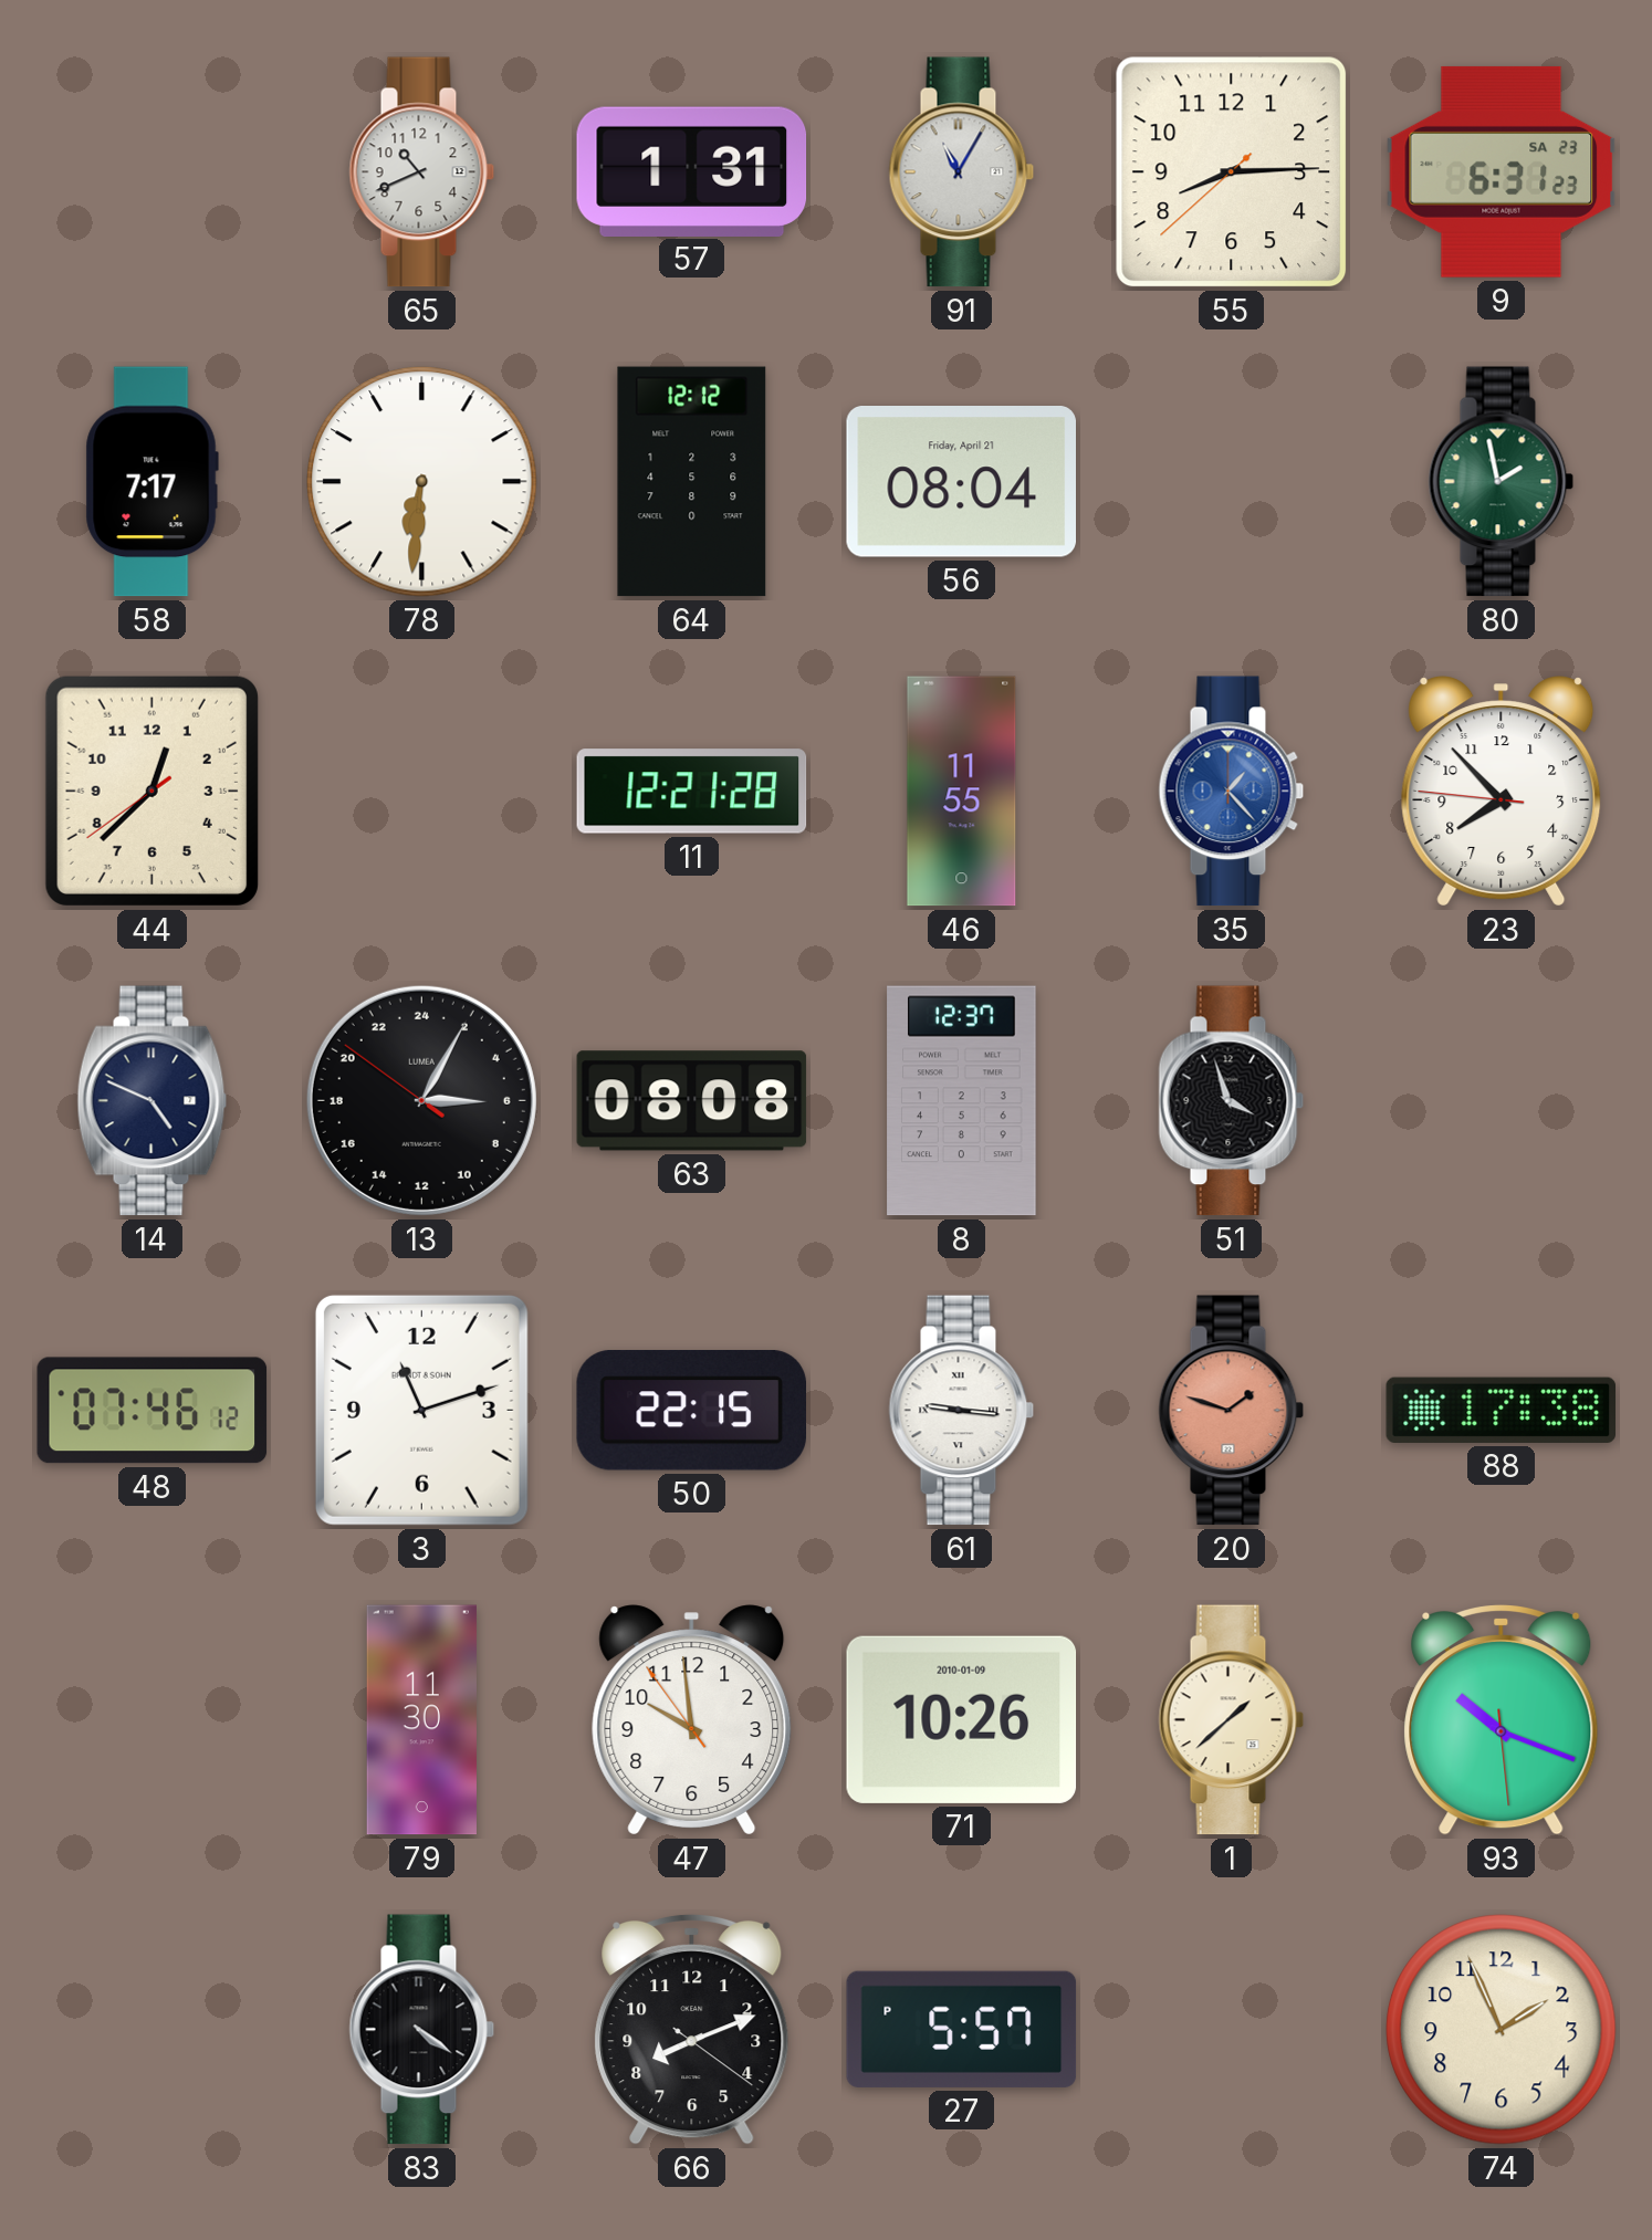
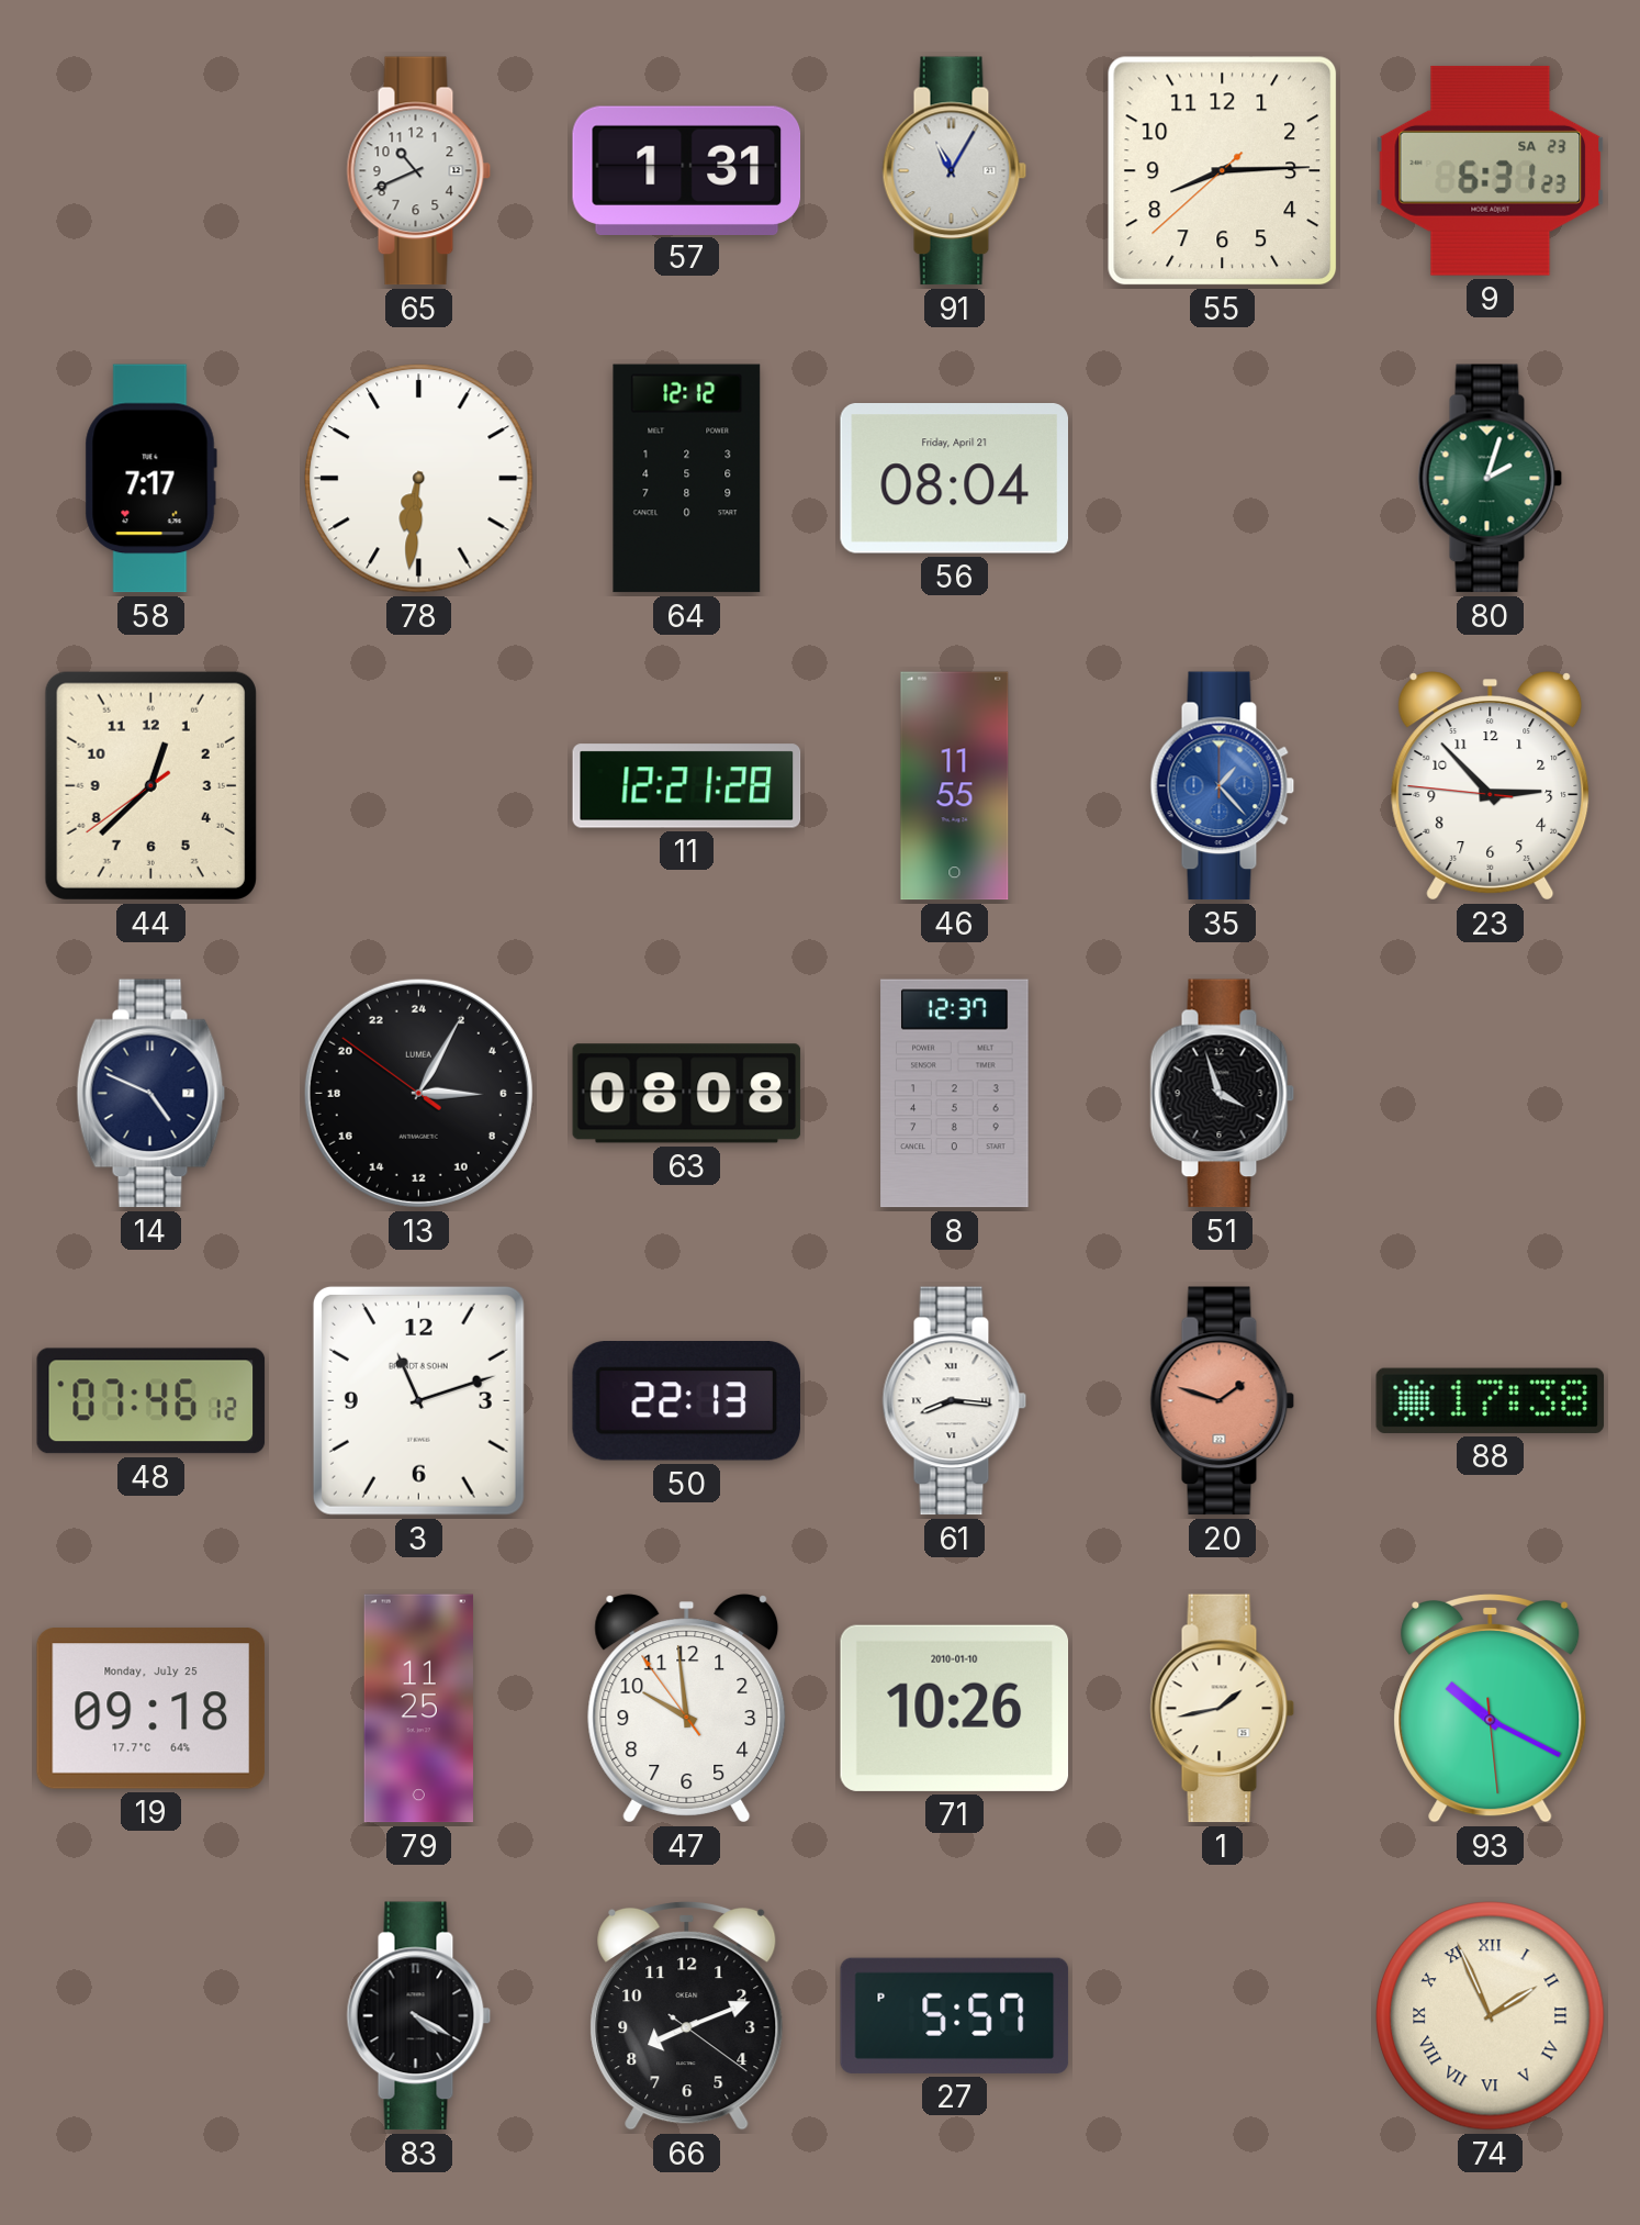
80: 1:58 -> 2:03 (1491, 479)
23: 7:52 -> 2:52 (1491, 786)
50: 22:15 -> 22:13 (686, 1400)
61: 9:16 -> 8:16 (955, 1401)
19: none -> 09:18 (151, 1709)
79: 11:30 -> 11:25 (418, 1709)
71 date: 2010-01-09 -> 2010-01-10 (954, 1708)
1: 1:38 -> 1:43 (1223, 1709)
93: 10:18 -> 10:19 (1491, 1708)
83: 4:21 -> 4:20 (419, 2016)
74 numerals: Arabic -> Roman (1491, 2016)
